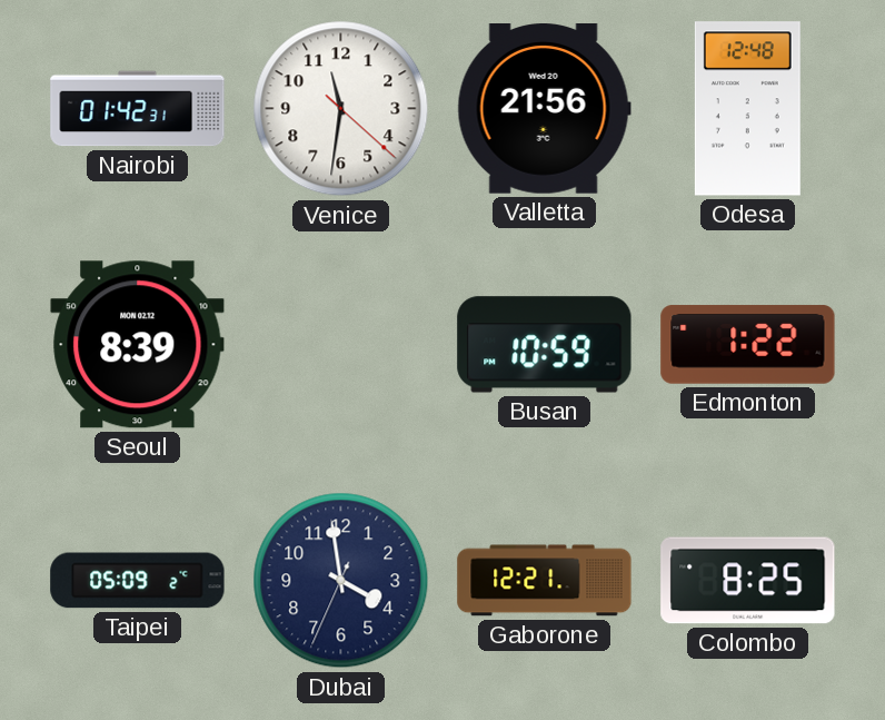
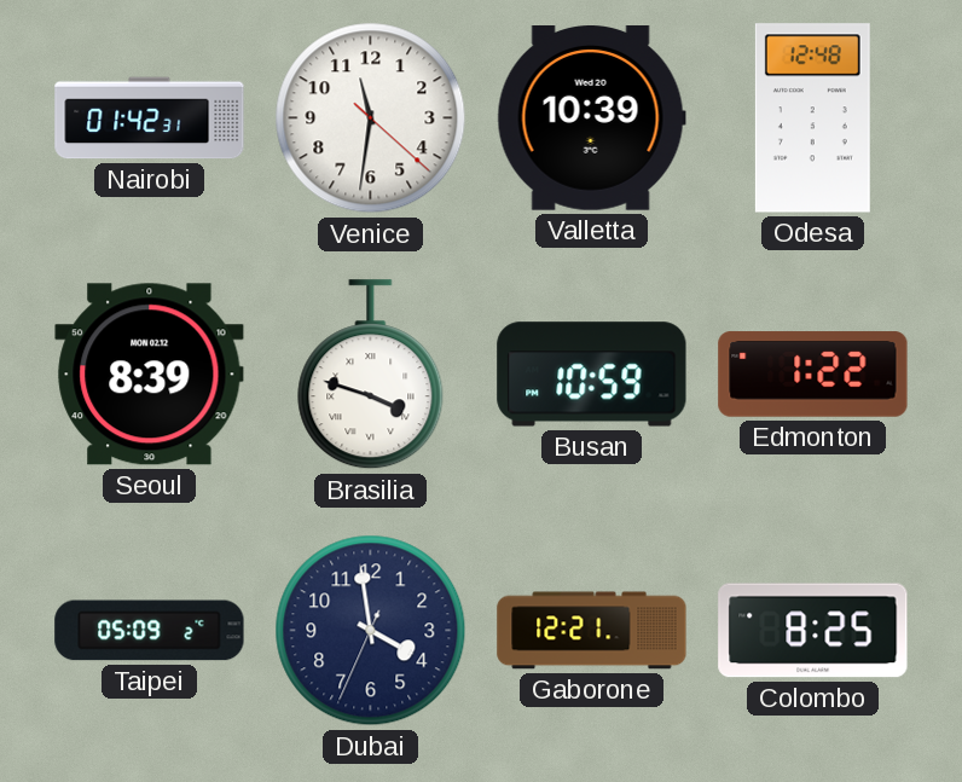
Valletta: 21:56 -> 10:39 (591, 118)
Brasilia: none -> 3:48 (371, 375)
